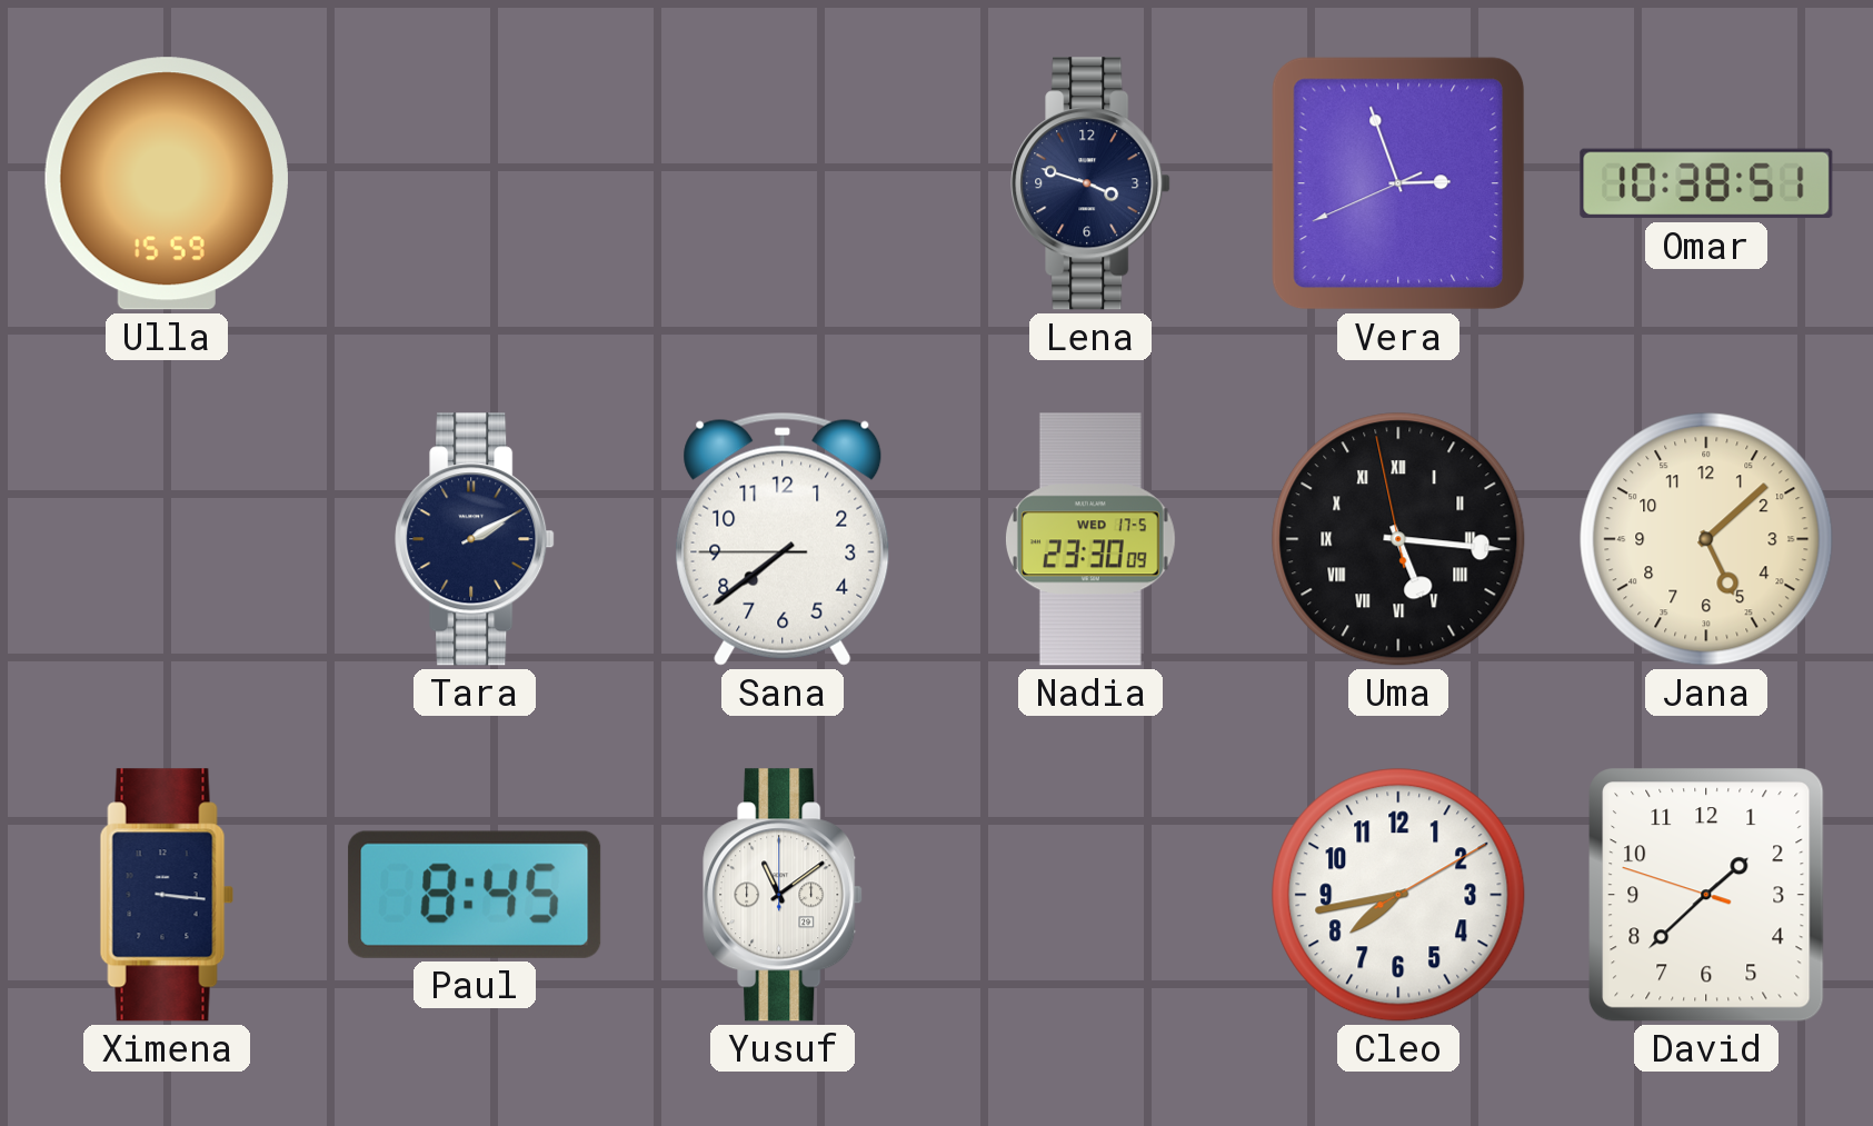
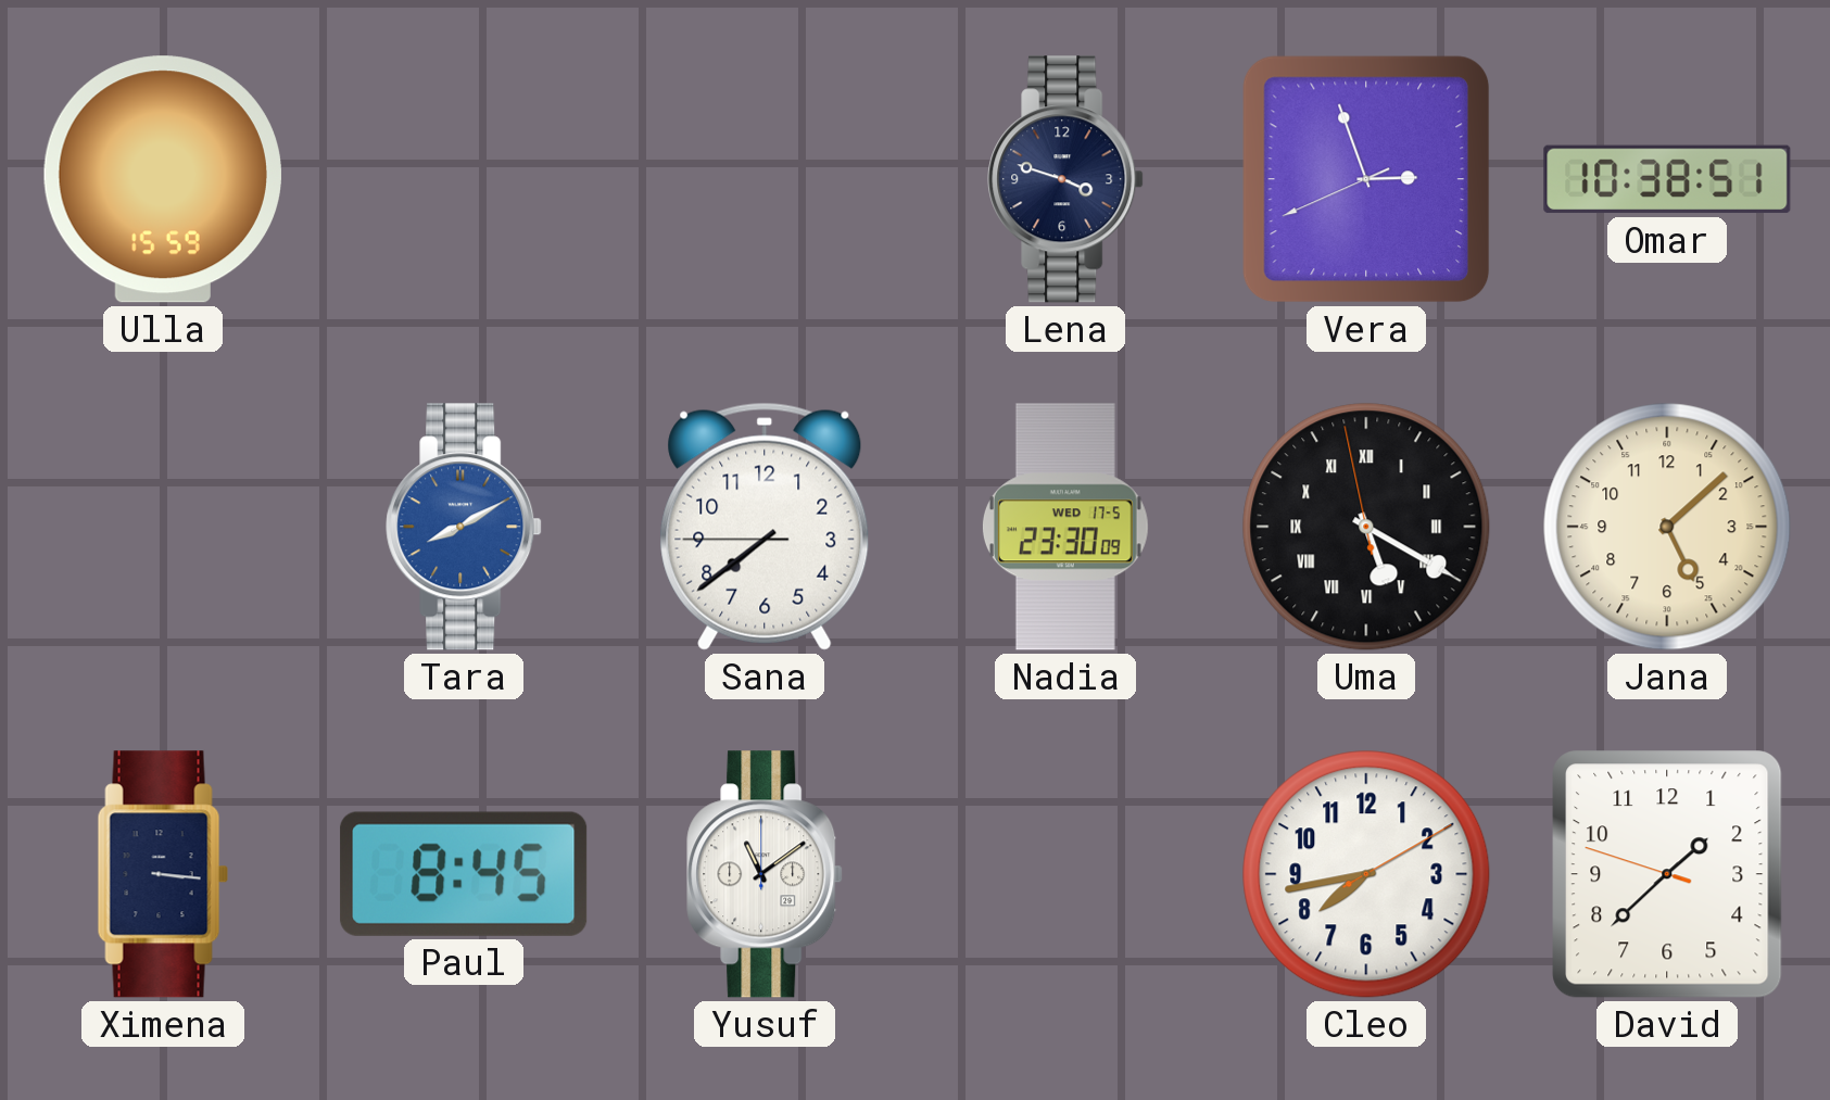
Tara: 2:10 -> 8:10 (464, 527)
Tara dial: navy -> blue (464, 527)
Uma: 5:15 -> 5:19 (1366, 527)
